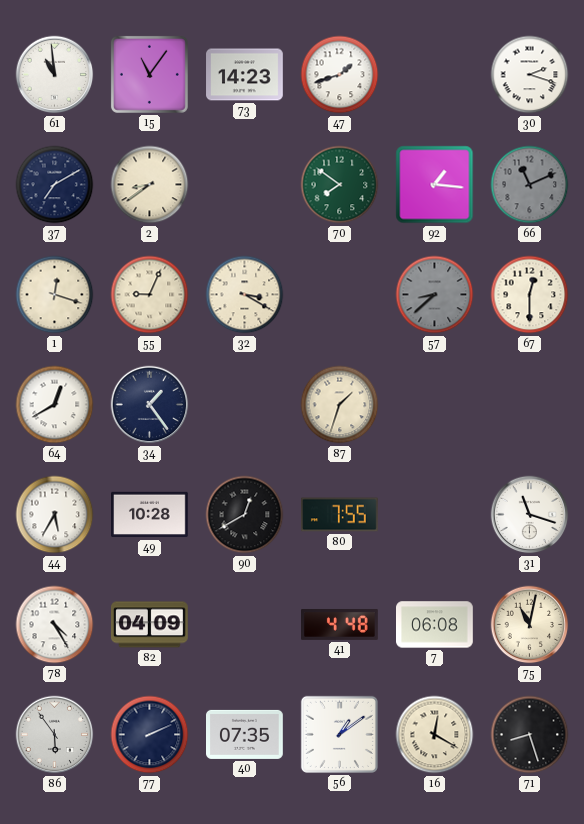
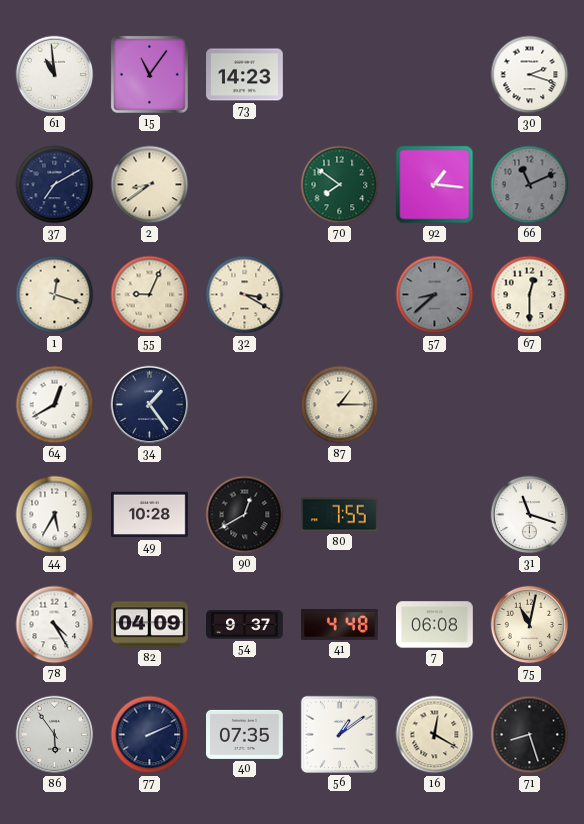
47: 1:42 -> none (340, 75)
87: 1:33 -> 1:15 (340, 405)
54: none -> 9:37 (245, 625)
